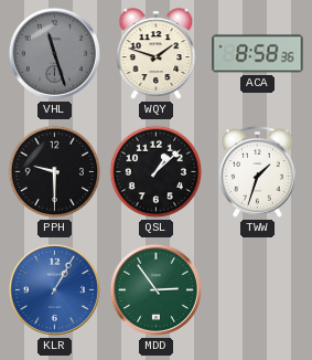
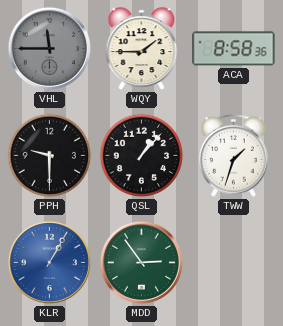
VHL: 11:27 -> 11:45 (49, 48)
WQY: 1:48 -> 1:45 (142, 49)
QSL: 1:08 -> 1:07 (142, 156)
